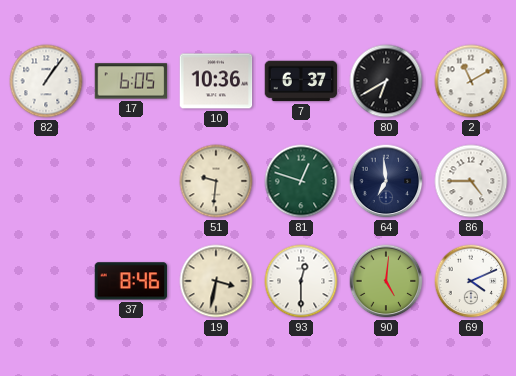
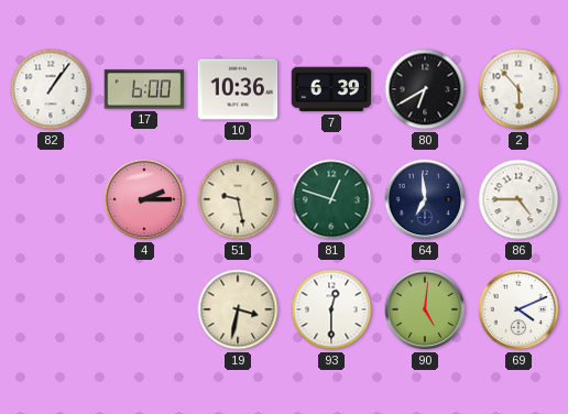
17: 6:05 -> 6:00 (144, 89)
7: 6:37 -> 6:39 (331, 89)
2: 11:10 -> 5:53 (518, 89)
4: none -> 2:15 (144, 199)
51: 9:31 -> 9:28 (238, 199)
37: 8:46 -> none (131, 281)
